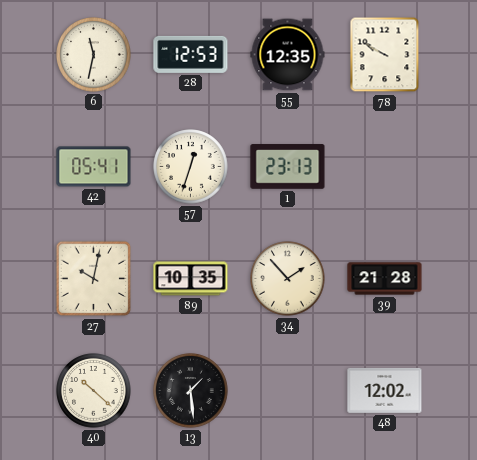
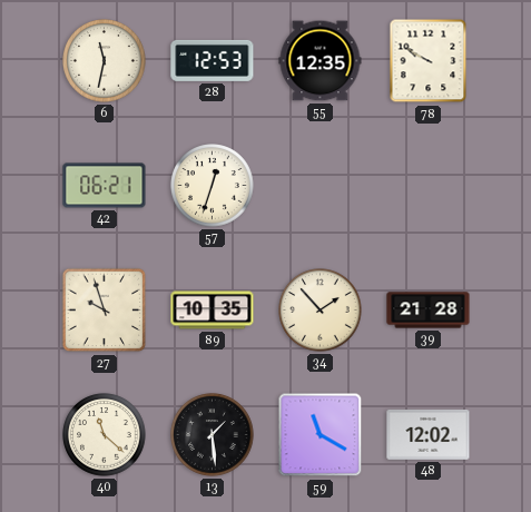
42: 05:41 -> 06:21 (105, 186)
1: 23:13 -> none (288, 167)
27: 10:02 -> 9:57 (105, 311)
40: 10:22 -> 11:22 (105, 435)
59: none -> 11:20 (321, 435)
